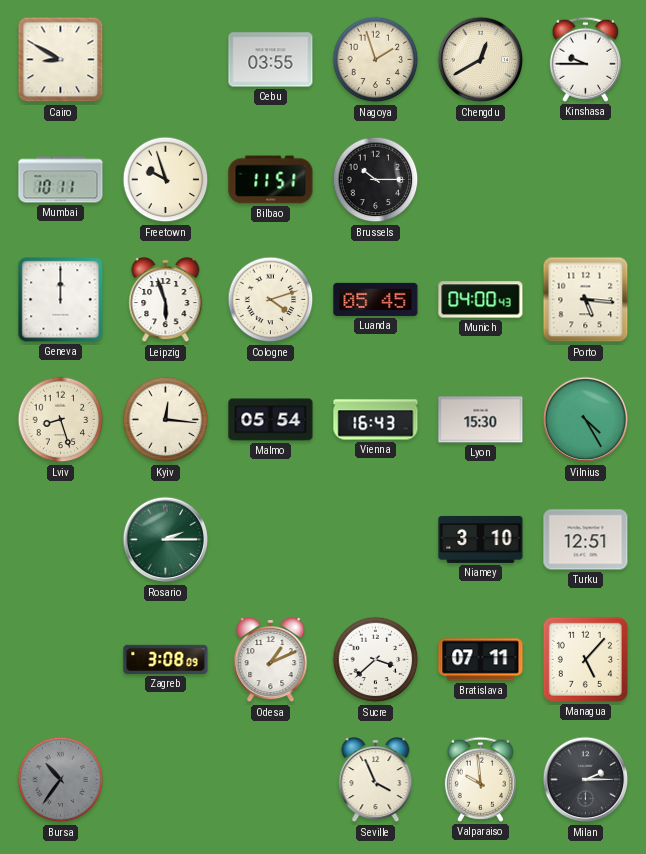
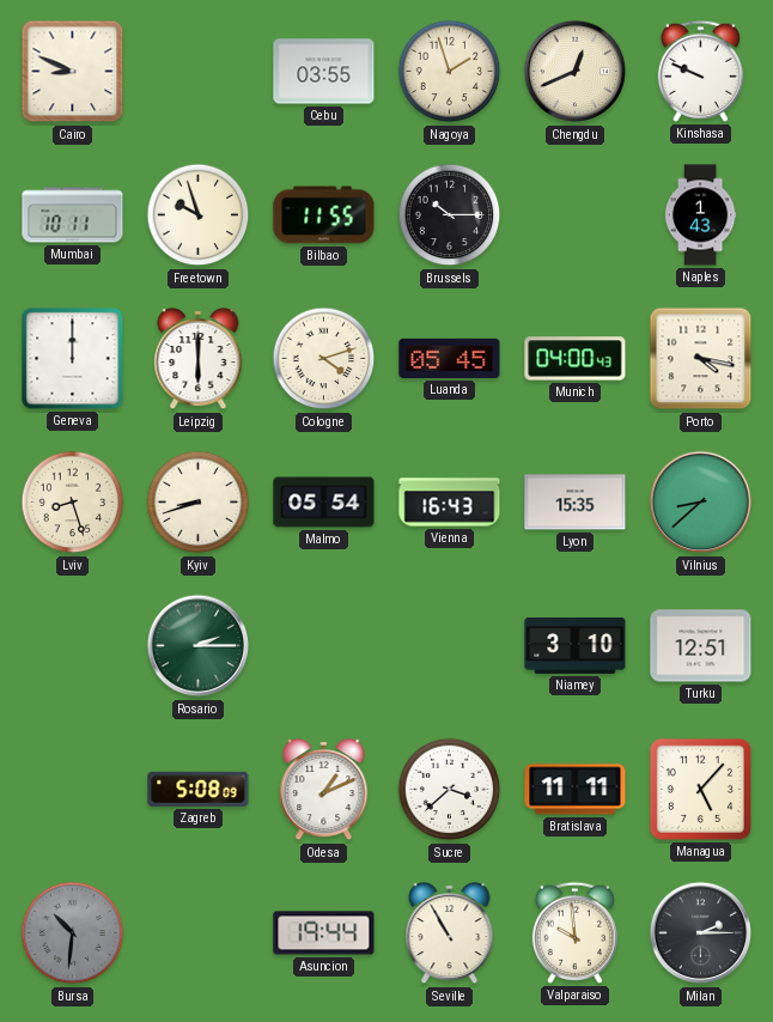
Cairo: 8:50 -> 8:49 (73, 72)
Chengdu: 12:40 -> 12:41 (576, 72)
Kinshasa: 9:45 -> 9:49 (700, 71)
Bilbao: 11:51 -> 11:55 (324, 215)
Naples: none -> 1:43 (700, 215)
Leipzig: 5:57 -> 6:00 (199, 359)
Porto: 5:16 -> 4:17 (701, 359)
Kyiv: 12:16 -> 8:42 (199, 503)
Lyon: 15:30 -> 15:35 (576, 503)
Vilnius: 4:25 -> 8:38 (701, 503)
Zagreb: 3:08 -> 5:08 (199, 789)
Bratislava: 07:11 -> 11:11 (576, 790)
Bursa: 10:36 -> 10:31 (73, 933)
Asuncion: none -> 19:44 (324, 933)
Seville: 3:56 -> 10:55 (450, 933)
